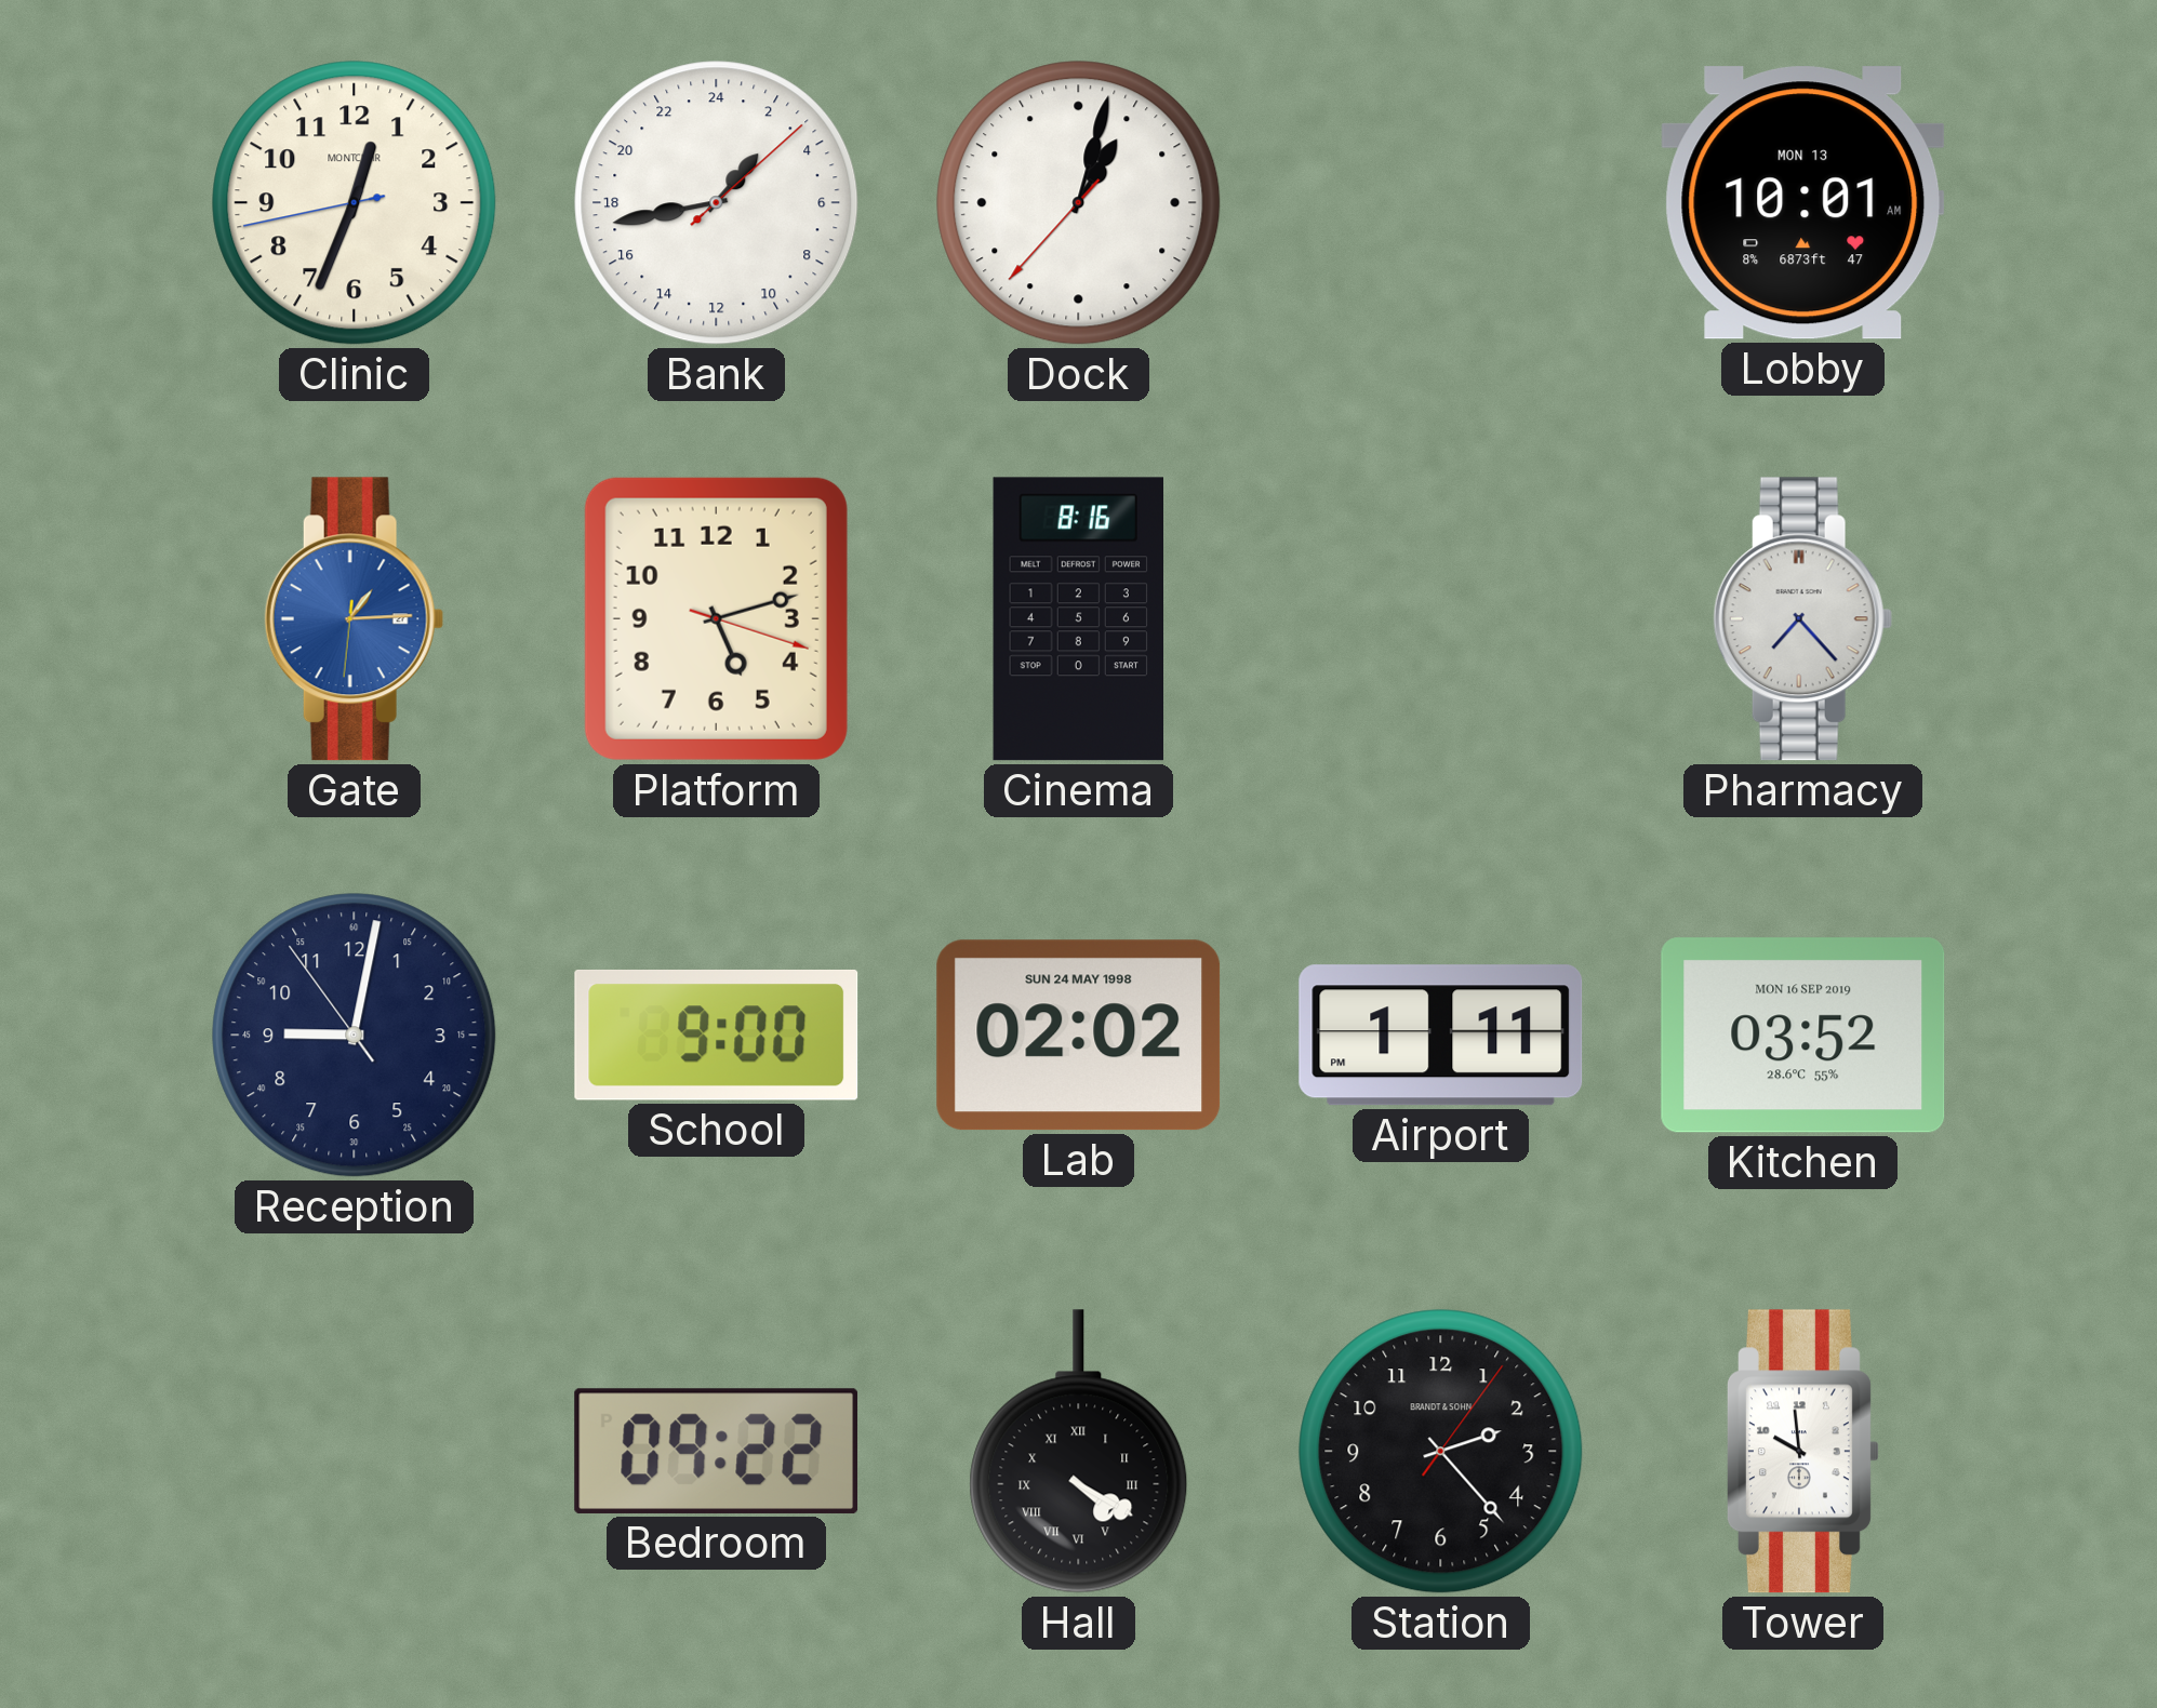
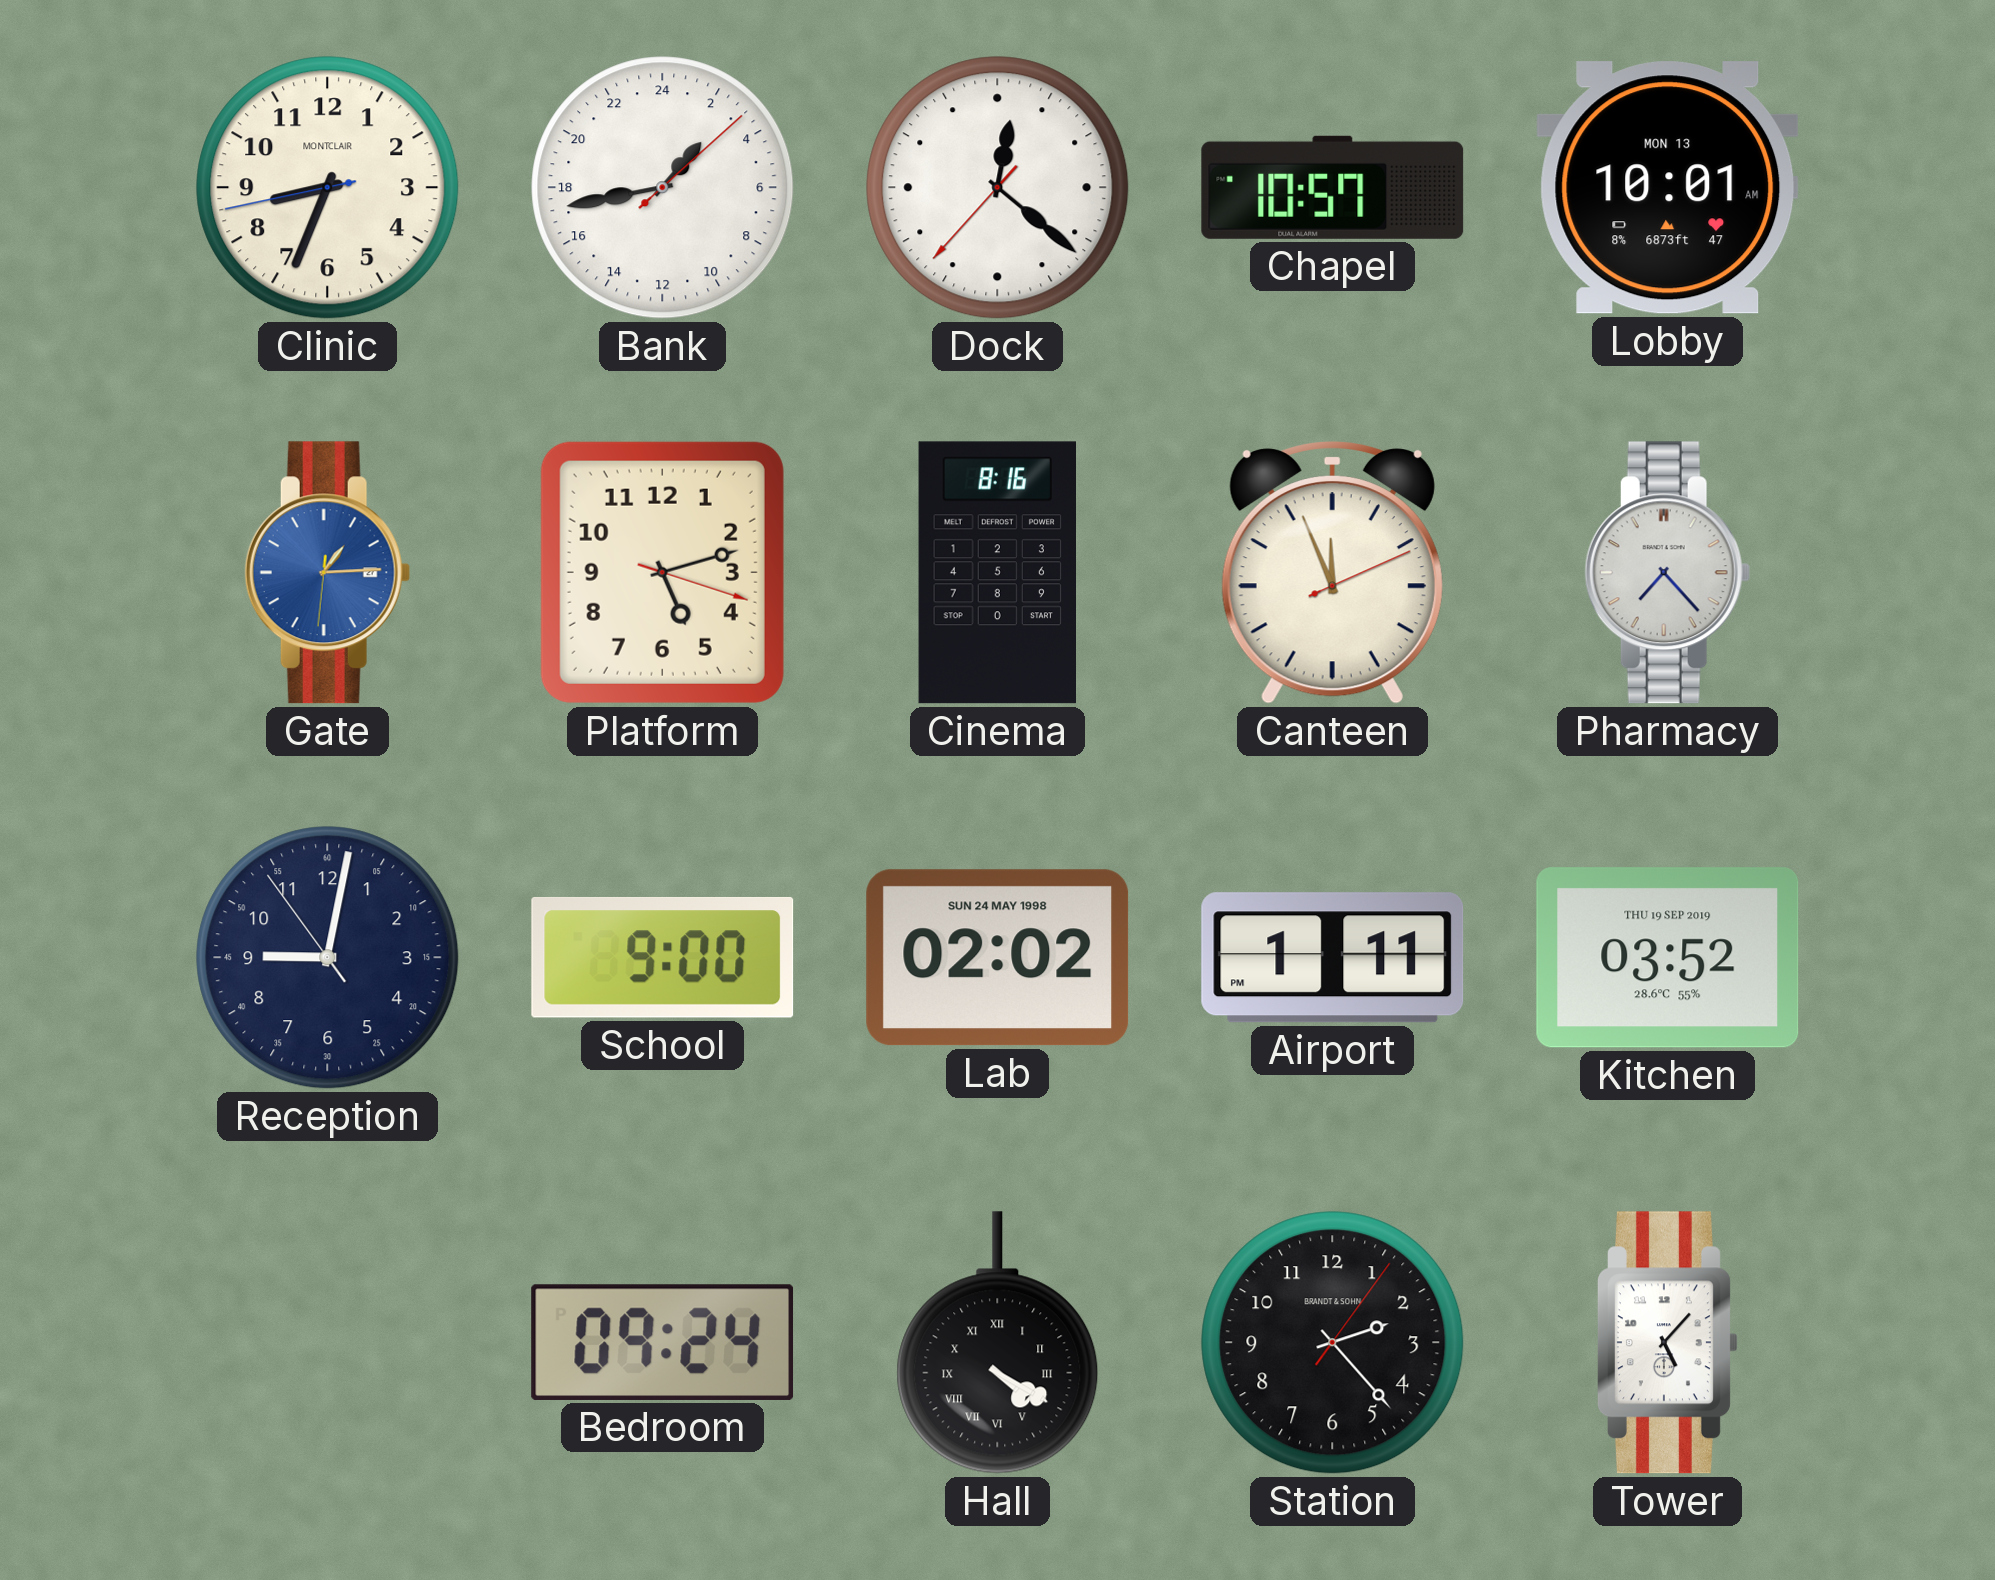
Clinic: 12:33 -> 8:33 (328, 188)
Dock: 1:02 -> 12:21 (998, 188)
Chapel: none -> 10:57 (1333, 187)
Canteen: none -> 11:56 (1332, 573)
Kitchen date: MON 16 SEP 2019 -> THU 19 SEP 2019 (1668, 958)
Bedroom: 09:22 -> 09:24 (663, 1342)
Tower: 9:59 -> 5:07 (1667, 1343)
